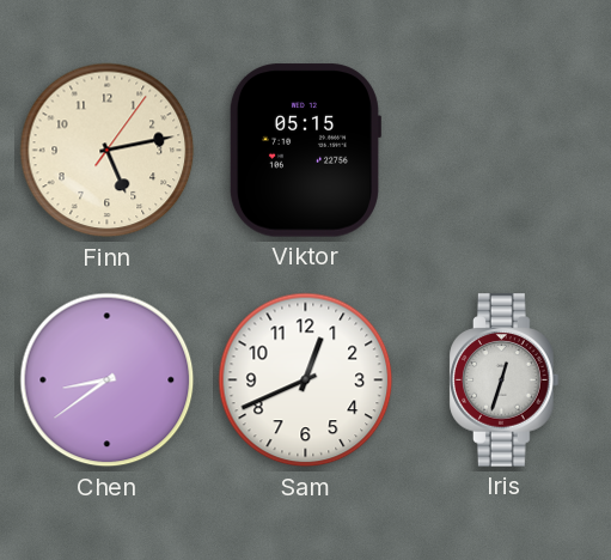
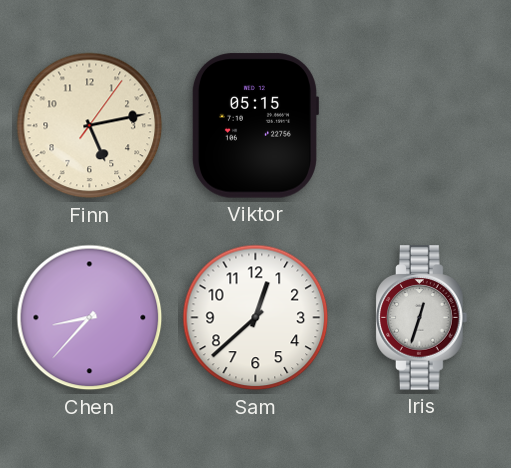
Chen: 8:39 -> 8:37 (90, 318)
Sam: 12:41 -> 12:38 (256, 318)
